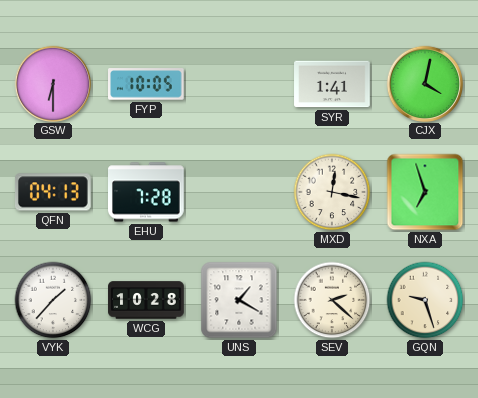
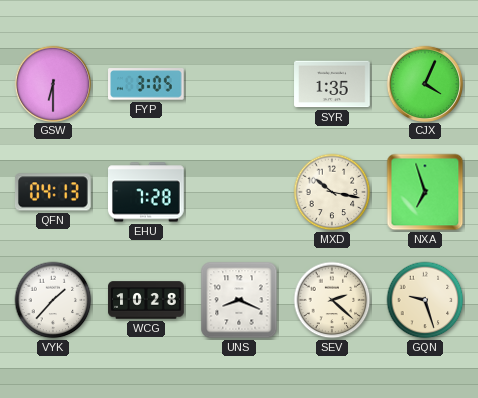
FYP: 10:05 -> 3:05 (147, 84)
SYR: 1:41 -> 1:35 (332, 84)
CJX: 4:02 -> 4:04 (424, 83)
MXD: 12:17 -> 10:17 (332, 192)
UNS: 1:20 -> 8:19 (239, 300)
